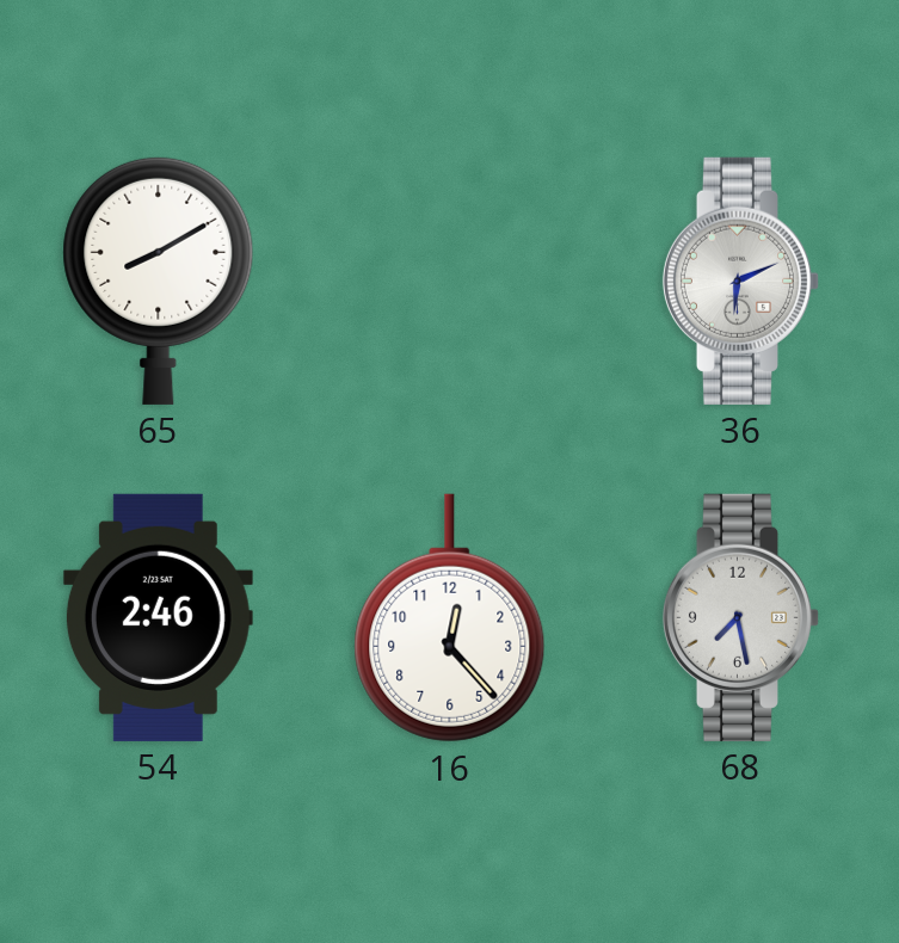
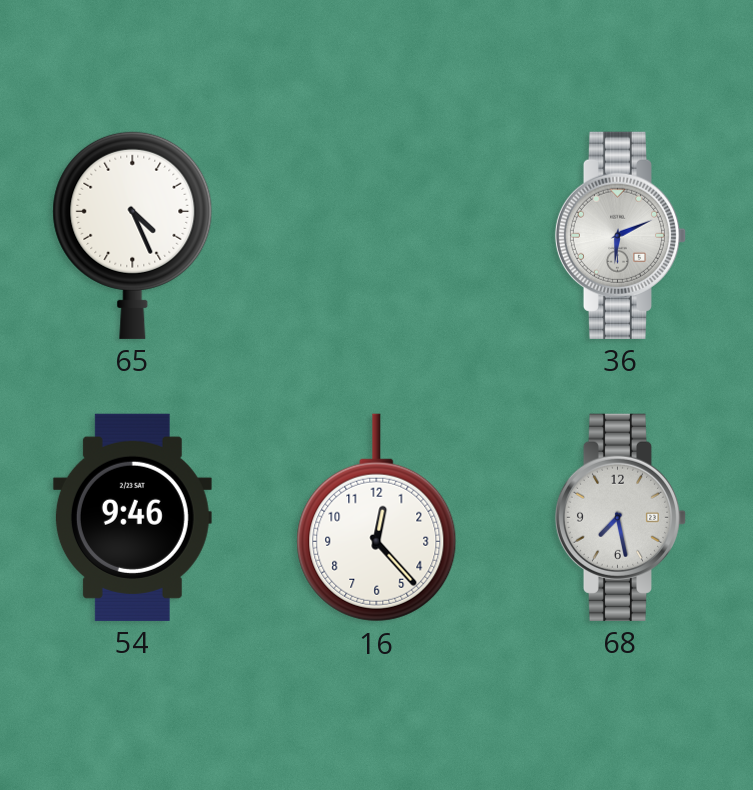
65: 8:10 -> 4:26 (133, 235)
54: 2:46 -> 9:46 (132, 517)
